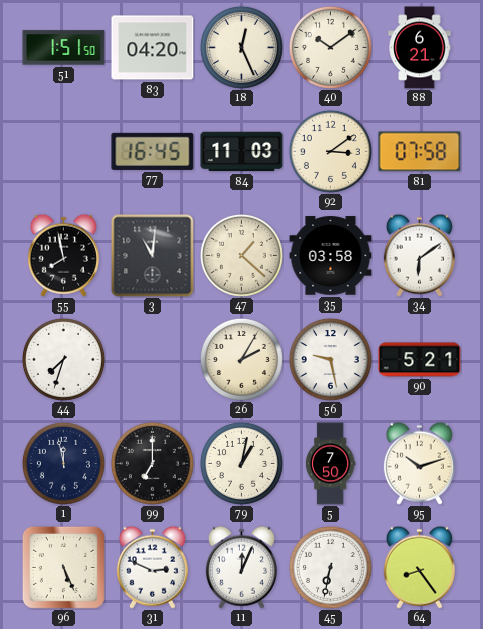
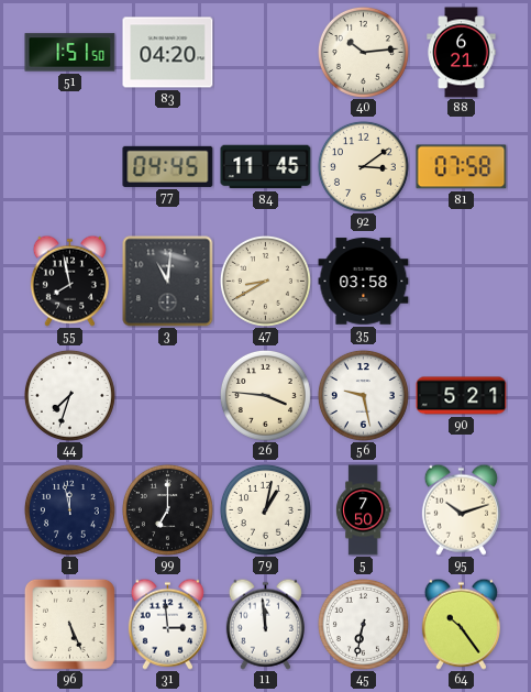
18: 12:26 -> none (241, 47)
40: 10:09 -> 10:14 (363, 52)
77: 16:45 -> 04:45 (168, 166)
84: 11:03 -> 11:45 (266, 167)
47: 1:22 -> 8:40 (265, 281)
34: 6:09 -> none (419, 255)
26: 2:05 -> 3:46 (265, 395)
31: 2:49 -> 2:59 (167, 624)
11: 12:04 -> 11:59 (265, 624)
64: 8:24 -> 10:24 (461, 624)
